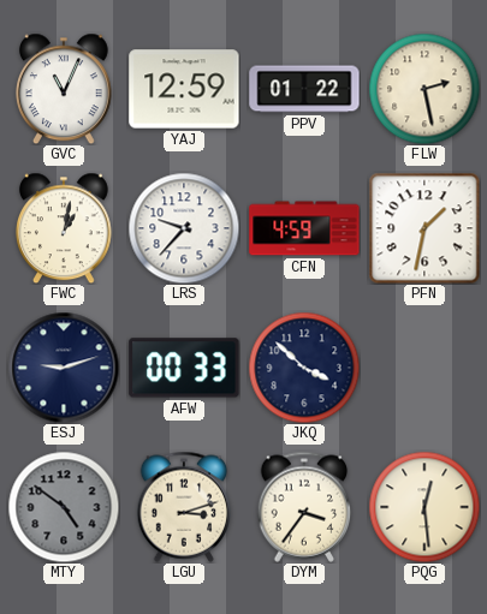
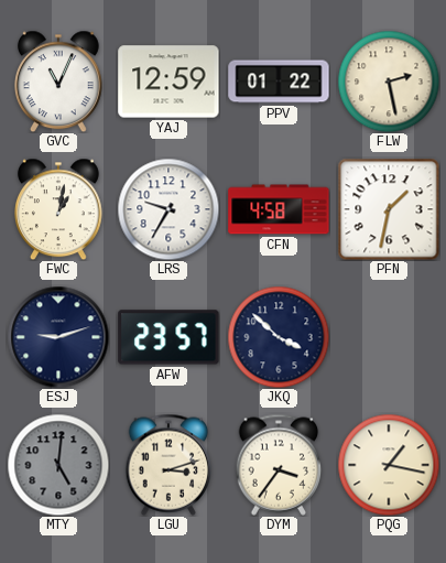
LRS: 9:37 -> 9:35 (168, 209)
CFN: 4:59 -> 4:58 (279, 209)
AFW: 00:33 -> 23:57 (168, 337)
MTY: 4:51 -> 5:01 (58, 465)
PQG: 12:29 -> 1:17 (389, 465)
